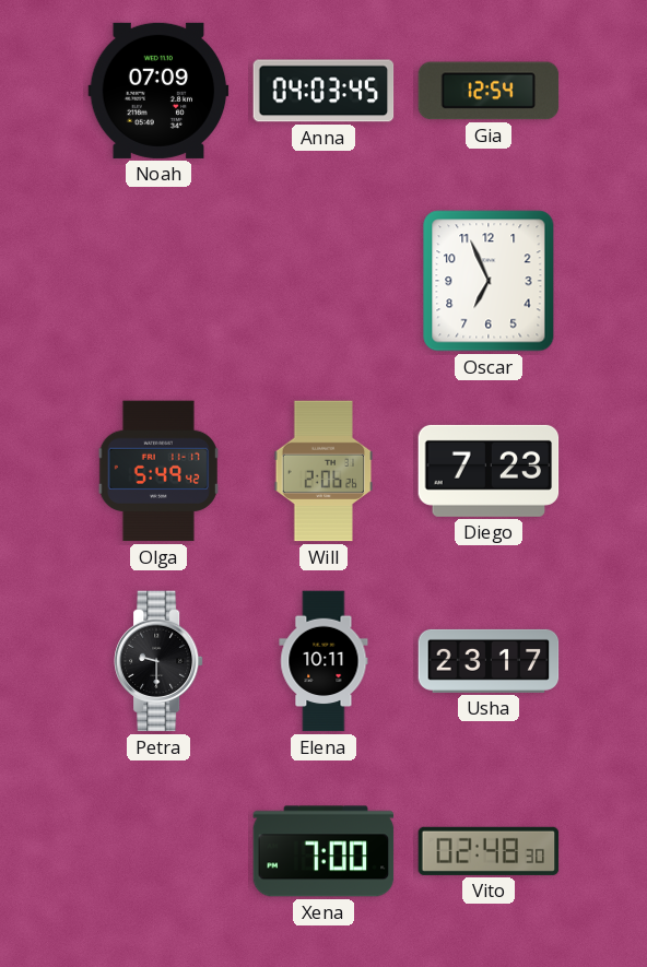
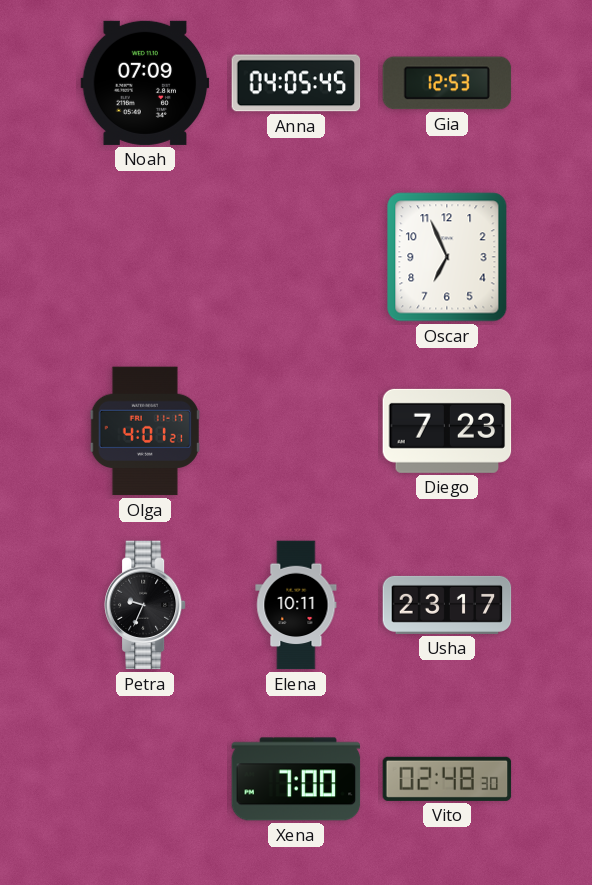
Anna: 04:03 -> 04:05 (296, 83)
Gia: 12:54 -> 12:53 (447, 83)
Olga: 5:49 -> 4:01 (145, 431)
Will: 2:06 -> none (323, 471)
Petra: 9:30 -> 9:34 (146, 605)
